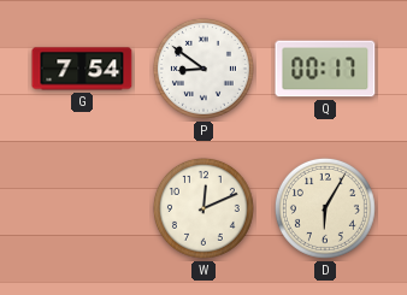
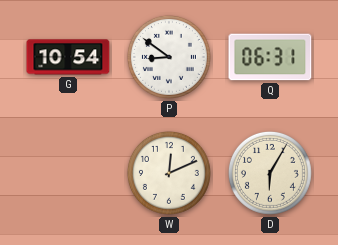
G: 7:54 -> 10:54 (68, 57)
Q: 00:17 -> 06:31 (270, 57)
